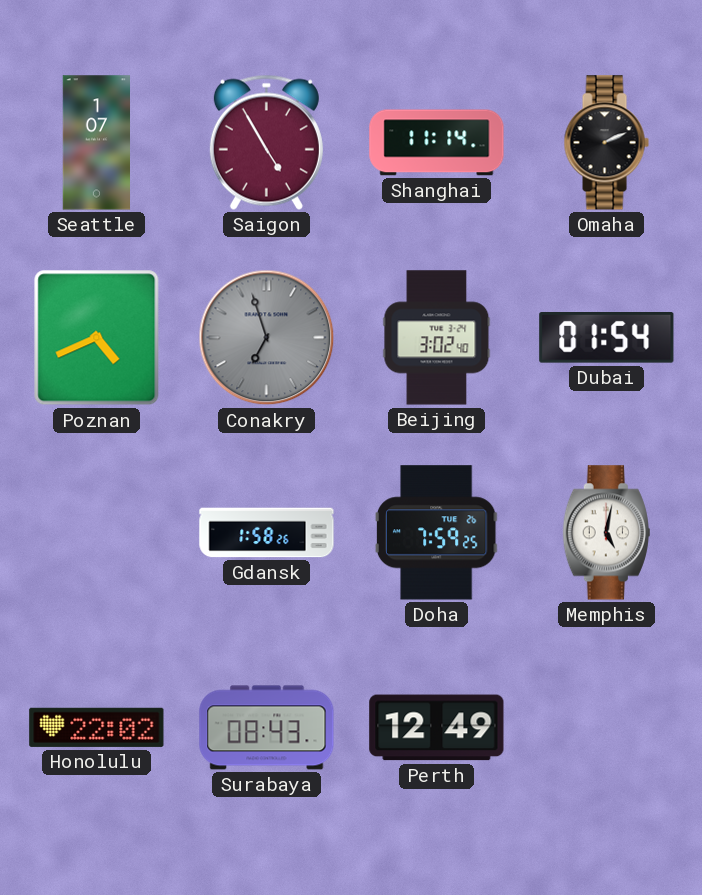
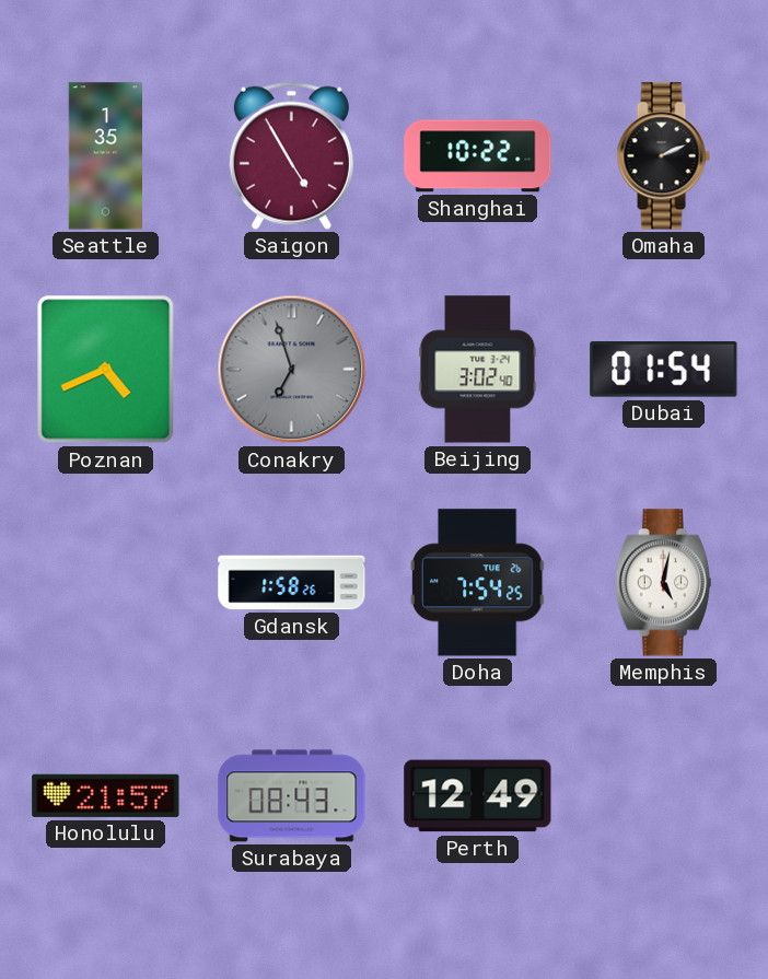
Seattle: 1:07 -> 1:35 (106, 156)
Shanghai: 11:14 -> 10:22 (478, 156)
Doha: 7:59 -> 7:54 (477, 583)
Honolulu: 22:02 -> 21:57 (106, 795)
